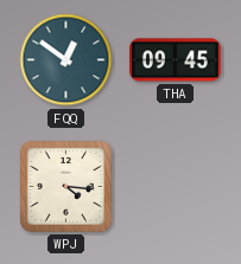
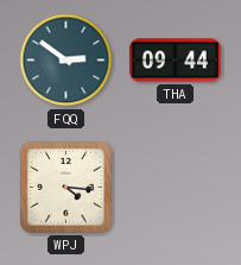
FQQ: 12:51 -> 2:51 (66, 61)
THA: 09:45 -> 09:44 (176, 61)
